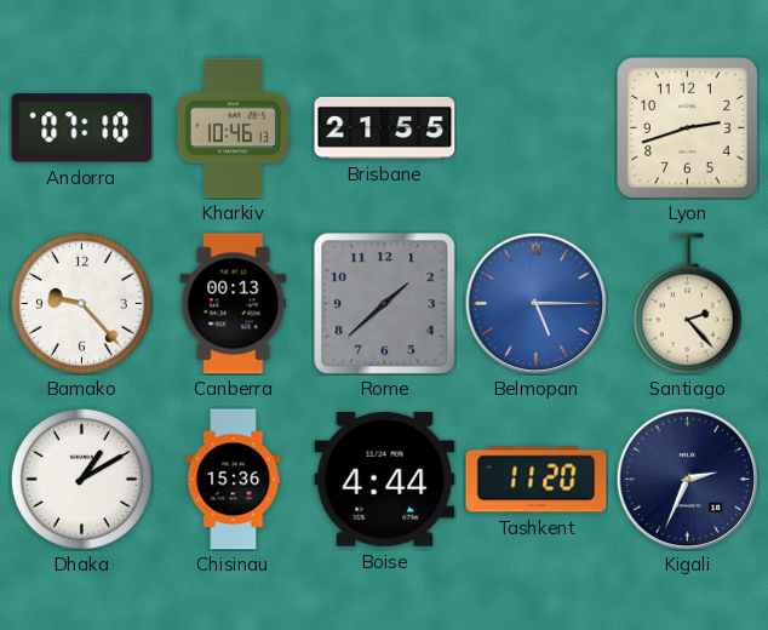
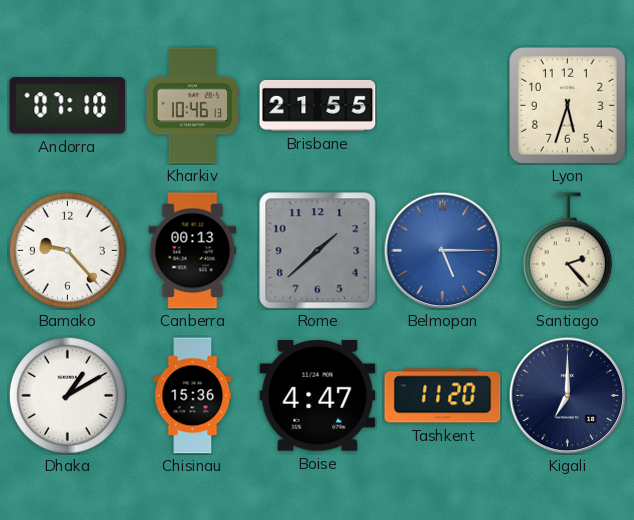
Lyon: 2:42 -> 5:33 (568, 106)
Boise: 4:44 -> 4:47 (318, 396)
Kigali: 2:34 -> 7:00 (567, 395)
